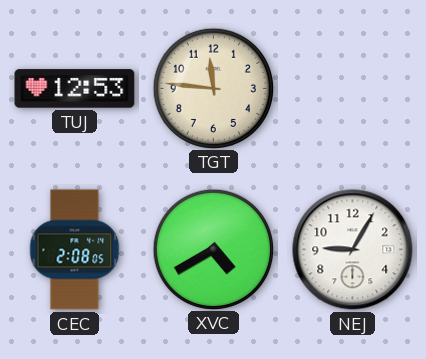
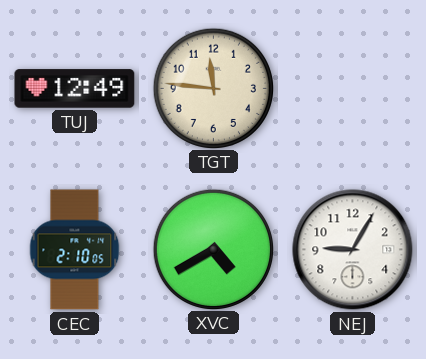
TUJ: 12:53 -> 12:49 (75, 89)
CEC: 2:08 -> 2:10 (75, 250)
